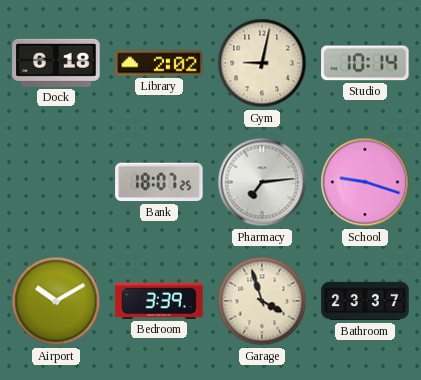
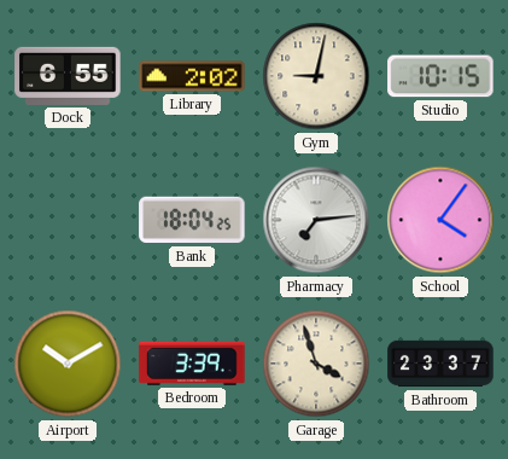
Dock: 6:18 -> 6:55 (68, 76)
Studio: 10:14 -> 10:15 (440, 76)
Bank: 18:07 -> 18:04 (192, 220)
School: 9:18 -> 4:06 (440, 220)
